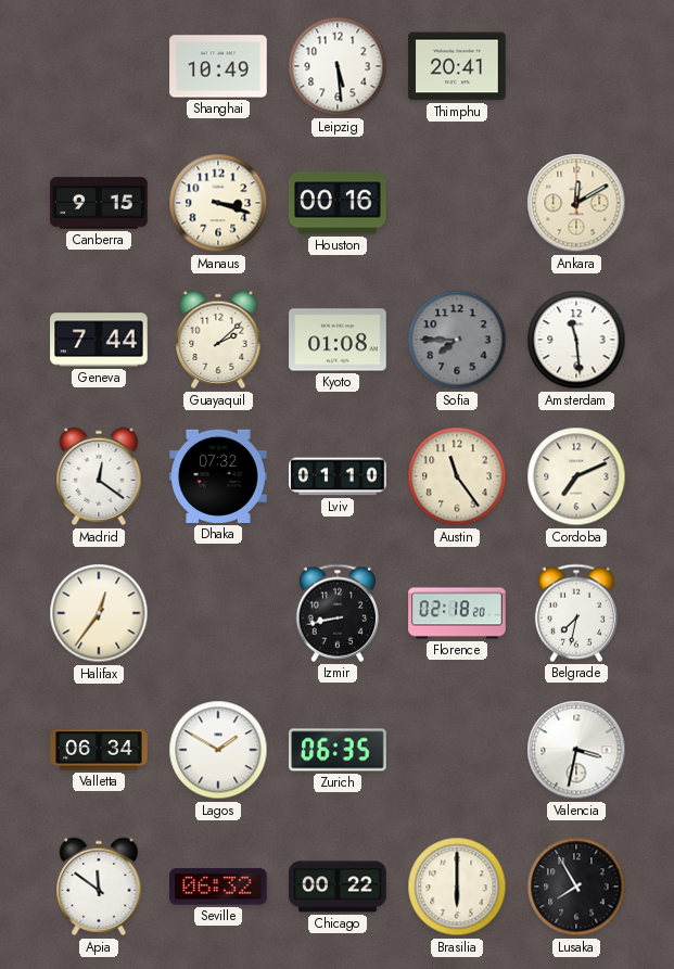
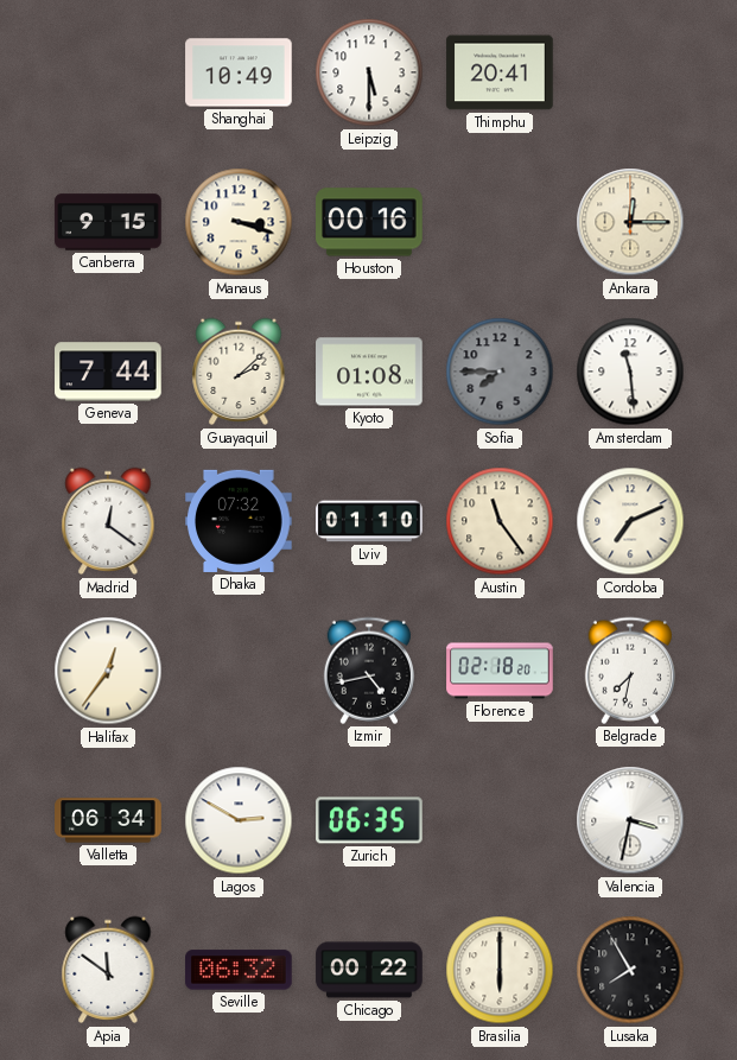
Leipzig: 5:29 -> 5:30 (369, 72)
Ankara: 12:10 -> 12:15 (630, 222)
Izmir: 8:43 -> 4:43 (369, 671)
Lagos: 1:50 -> 2:50 (239, 820)
